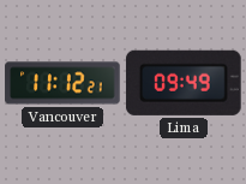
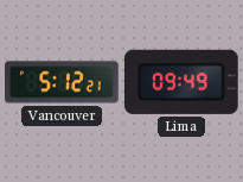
Vancouver: 11:12 -> 5:12 (62, 82)
